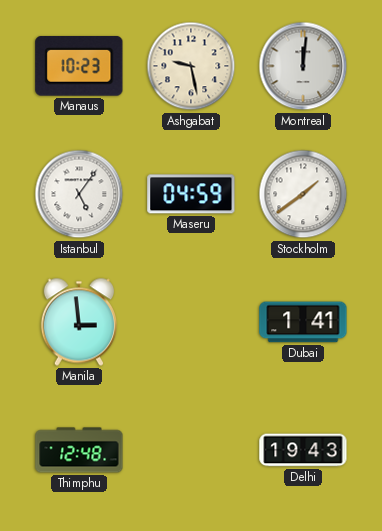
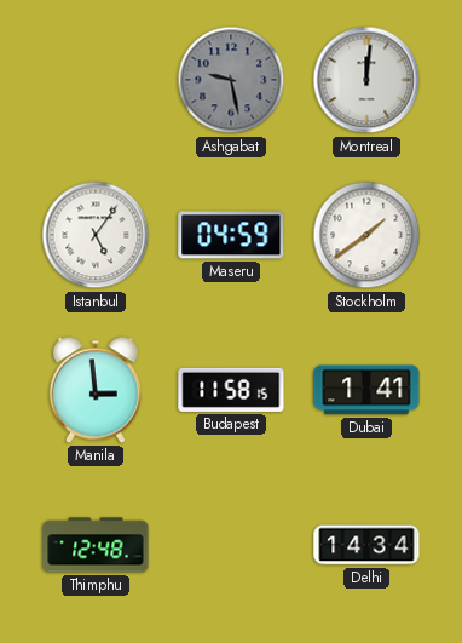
Manaus: 10:23 -> none (79, 66)
Ashgabat dial: cream -> grey (231, 80)
Budapest: none -> 11:58 (231, 390)
Delhi: 19:43 -> 14:34 (366, 545)
